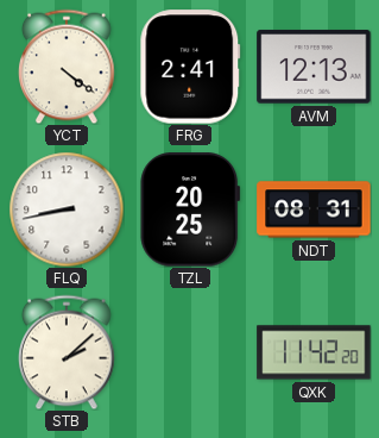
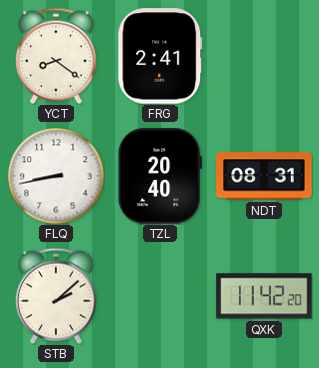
YCT: 4:21 -> 8:21 (56, 56)
AVM: 12:13 -> none (314, 67)
TZL: 20:25 -> 20:40 (160, 176)
